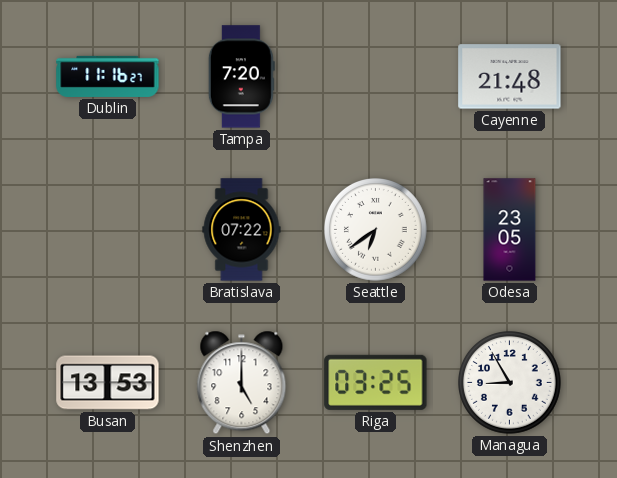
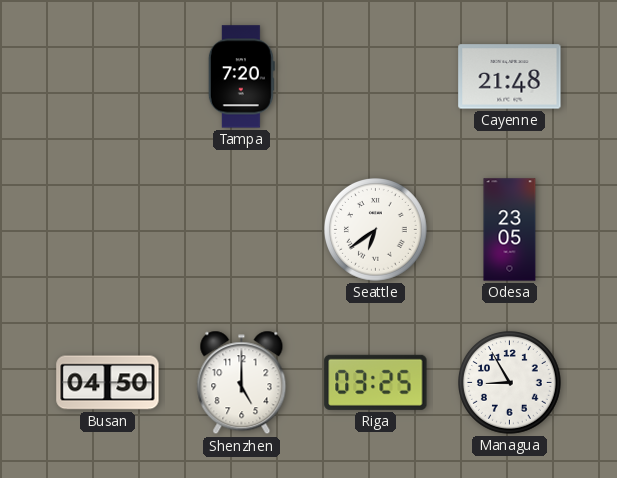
Dublin: 11:16 -> none (108, 76)
Bratislava: 07:22 -> none (242, 230)
Busan: 13:53 -> 04:50 (108, 383)
